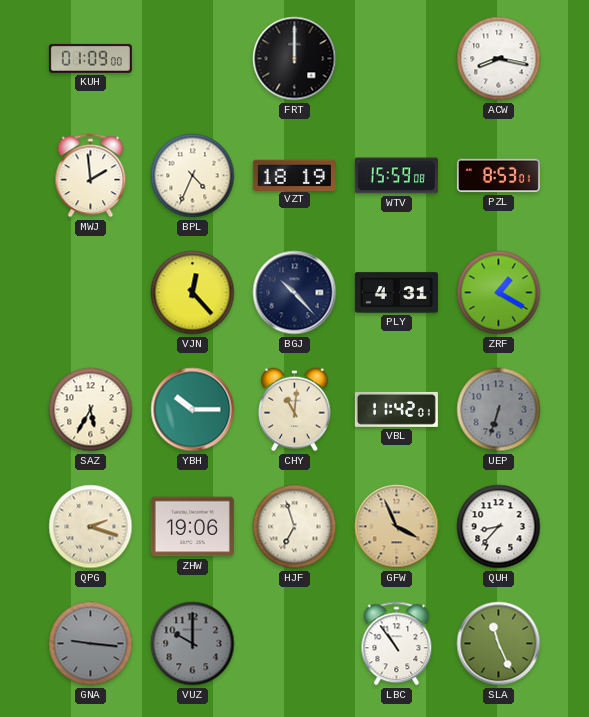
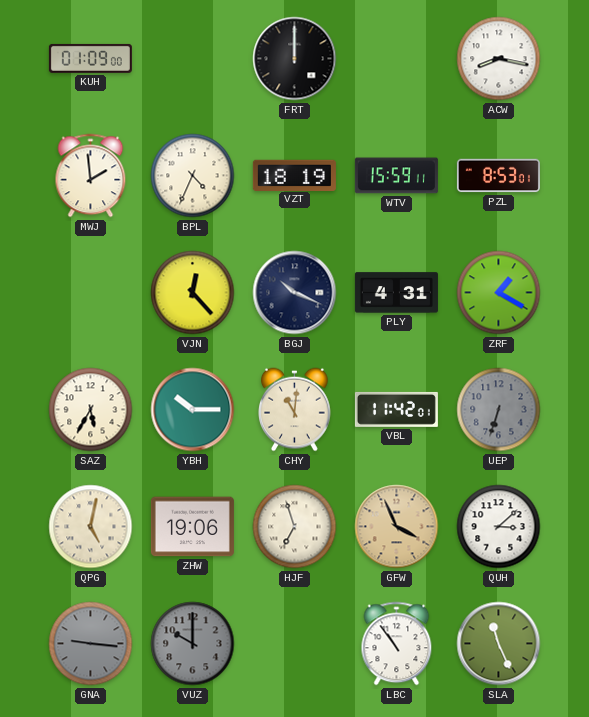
WTV: 15:59:08 -> 15:59:11 (396, 176)
BGJ: 10:23 -> 10:19 (295, 293)
QPG: 2:18 -> 5:02 (91, 527)
QUH: 8:37 -> 3:08 (499, 527)
